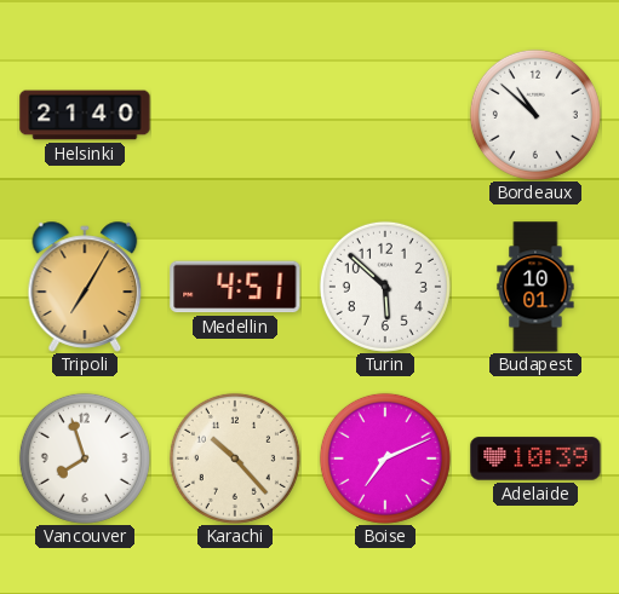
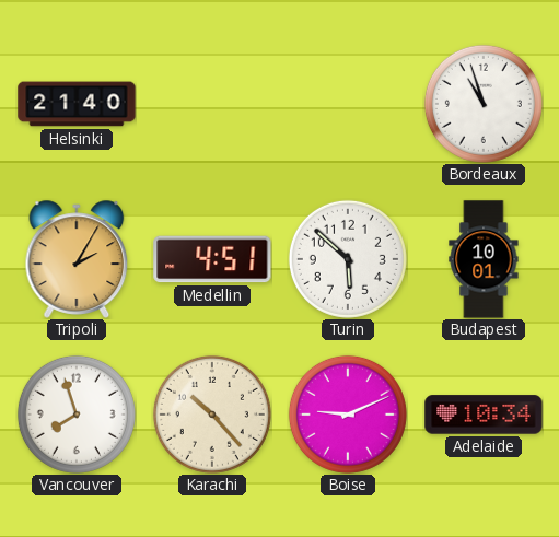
Bordeaux: 10:52 -> 10:57 (484, 104)
Tripoli: 7:05 -> 2:05 (77, 259)
Boise: 7:11 -> 9:11 (348, 415)
Adelaide: 10:39 -> 10:34 (484, 415)
